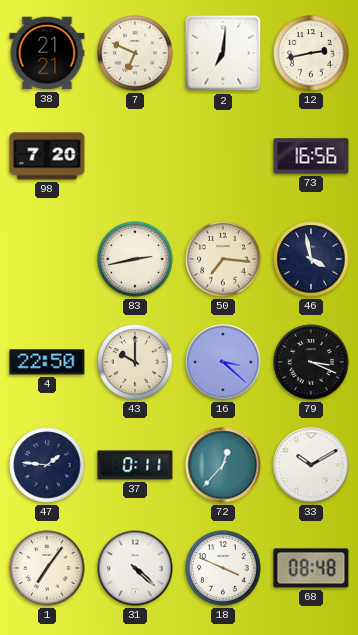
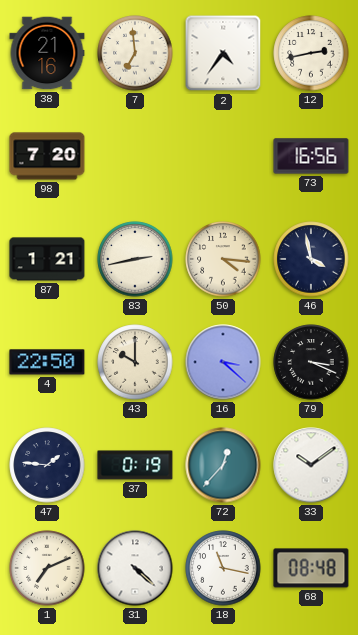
38: 21:21 -> 21:16 (47, 53)
7: 6:49 -> 6:59 (135, 53)
2: 7:01 -> 4:36 (223, 53)
87: none -> 1:21 (47, 259)
50: 7:16 -> 4:16 (223, 259)
37: 0:11 -> 0:19 (135, 465)
33: 10:10 -> 10:09 (311, 465)
1: 7:06 -> 7:11 (47, 568)
18: 3:49 -> 11:17 (223, 568)
